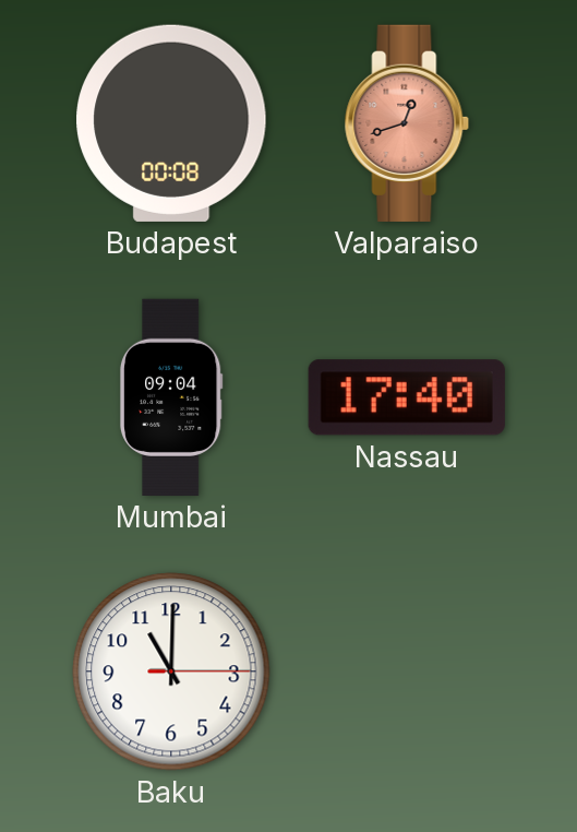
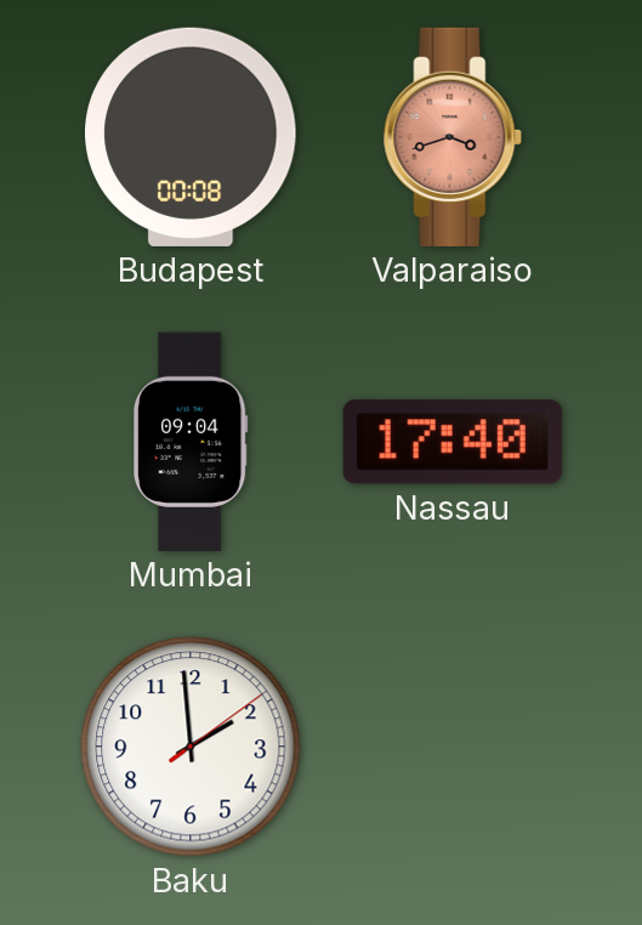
Valparaiso: 12:42 -> 3:42 (453, 137)
Baku: 11:00 -> 1:59 (191, 747)
